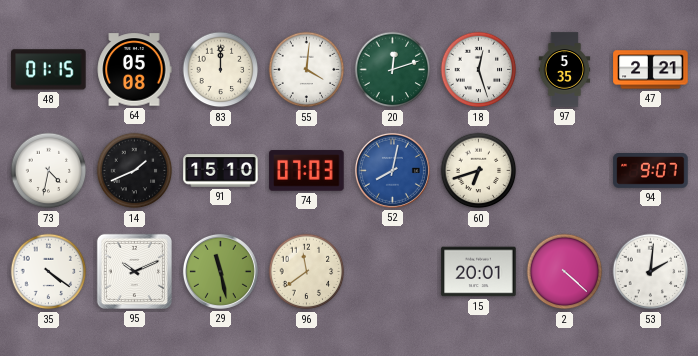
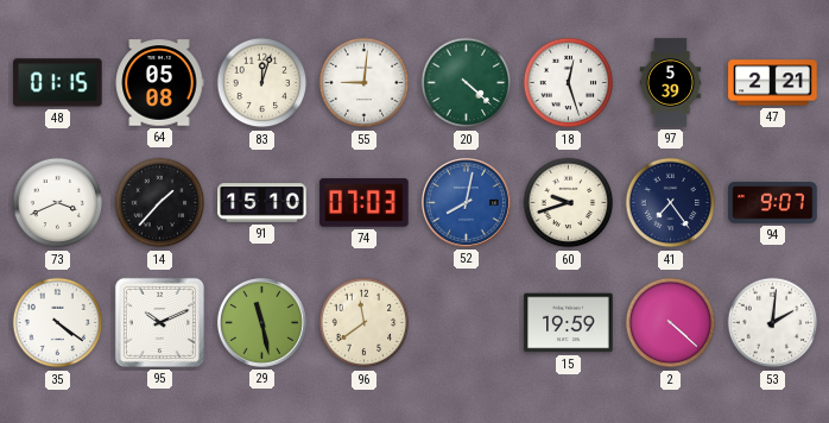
83: 12:00 -> 12:03 (262, 83)
55: 4:01 -> 9:01 (365, 83)
20: 12:12 -> 4:22 (467, 83)
97: 5:35 -> 5:39 (671, 83)
73: 4:32 -> 3:41 (58, 203)
14: 1:41 -> 1:37 (160, 203)
60: 6:42 -> 9:42 (569, 203)
41: none -> 7:24 (671, 203)
15: 20:01 -> 19:59 (569, 323)
